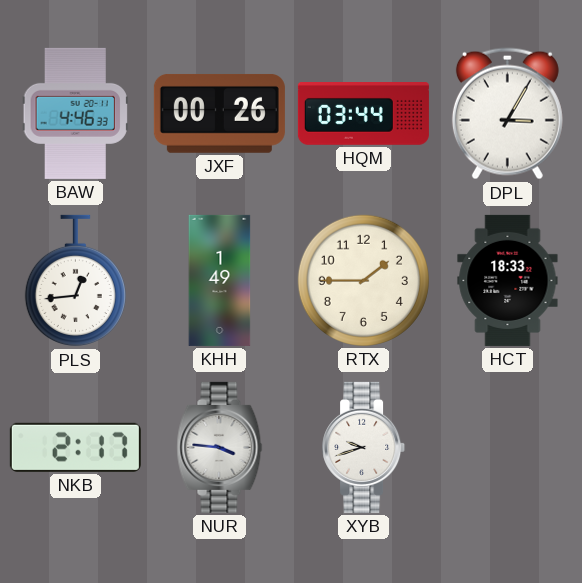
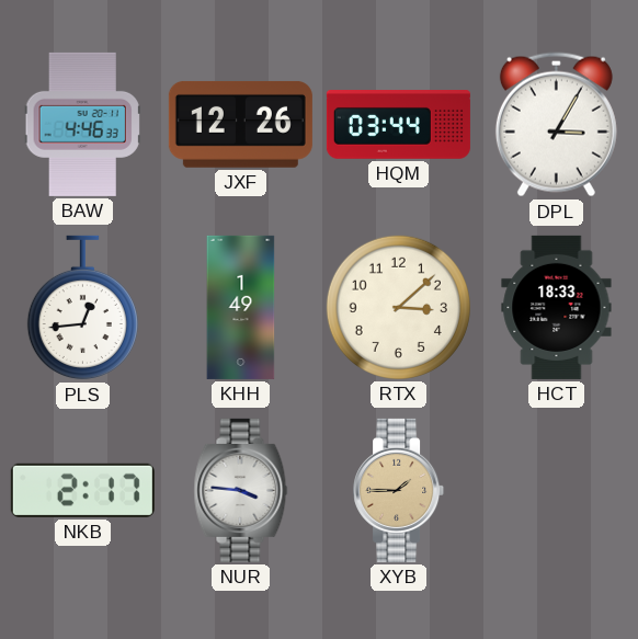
JXF: 00:26 -> 12:26 (240, 124)
RTX: 1:45 -> 3:08 (398, 307)
XYB: 9:42 -> 1:45 (399, 490)
XYB dial: white -> champagne (399, 490)
